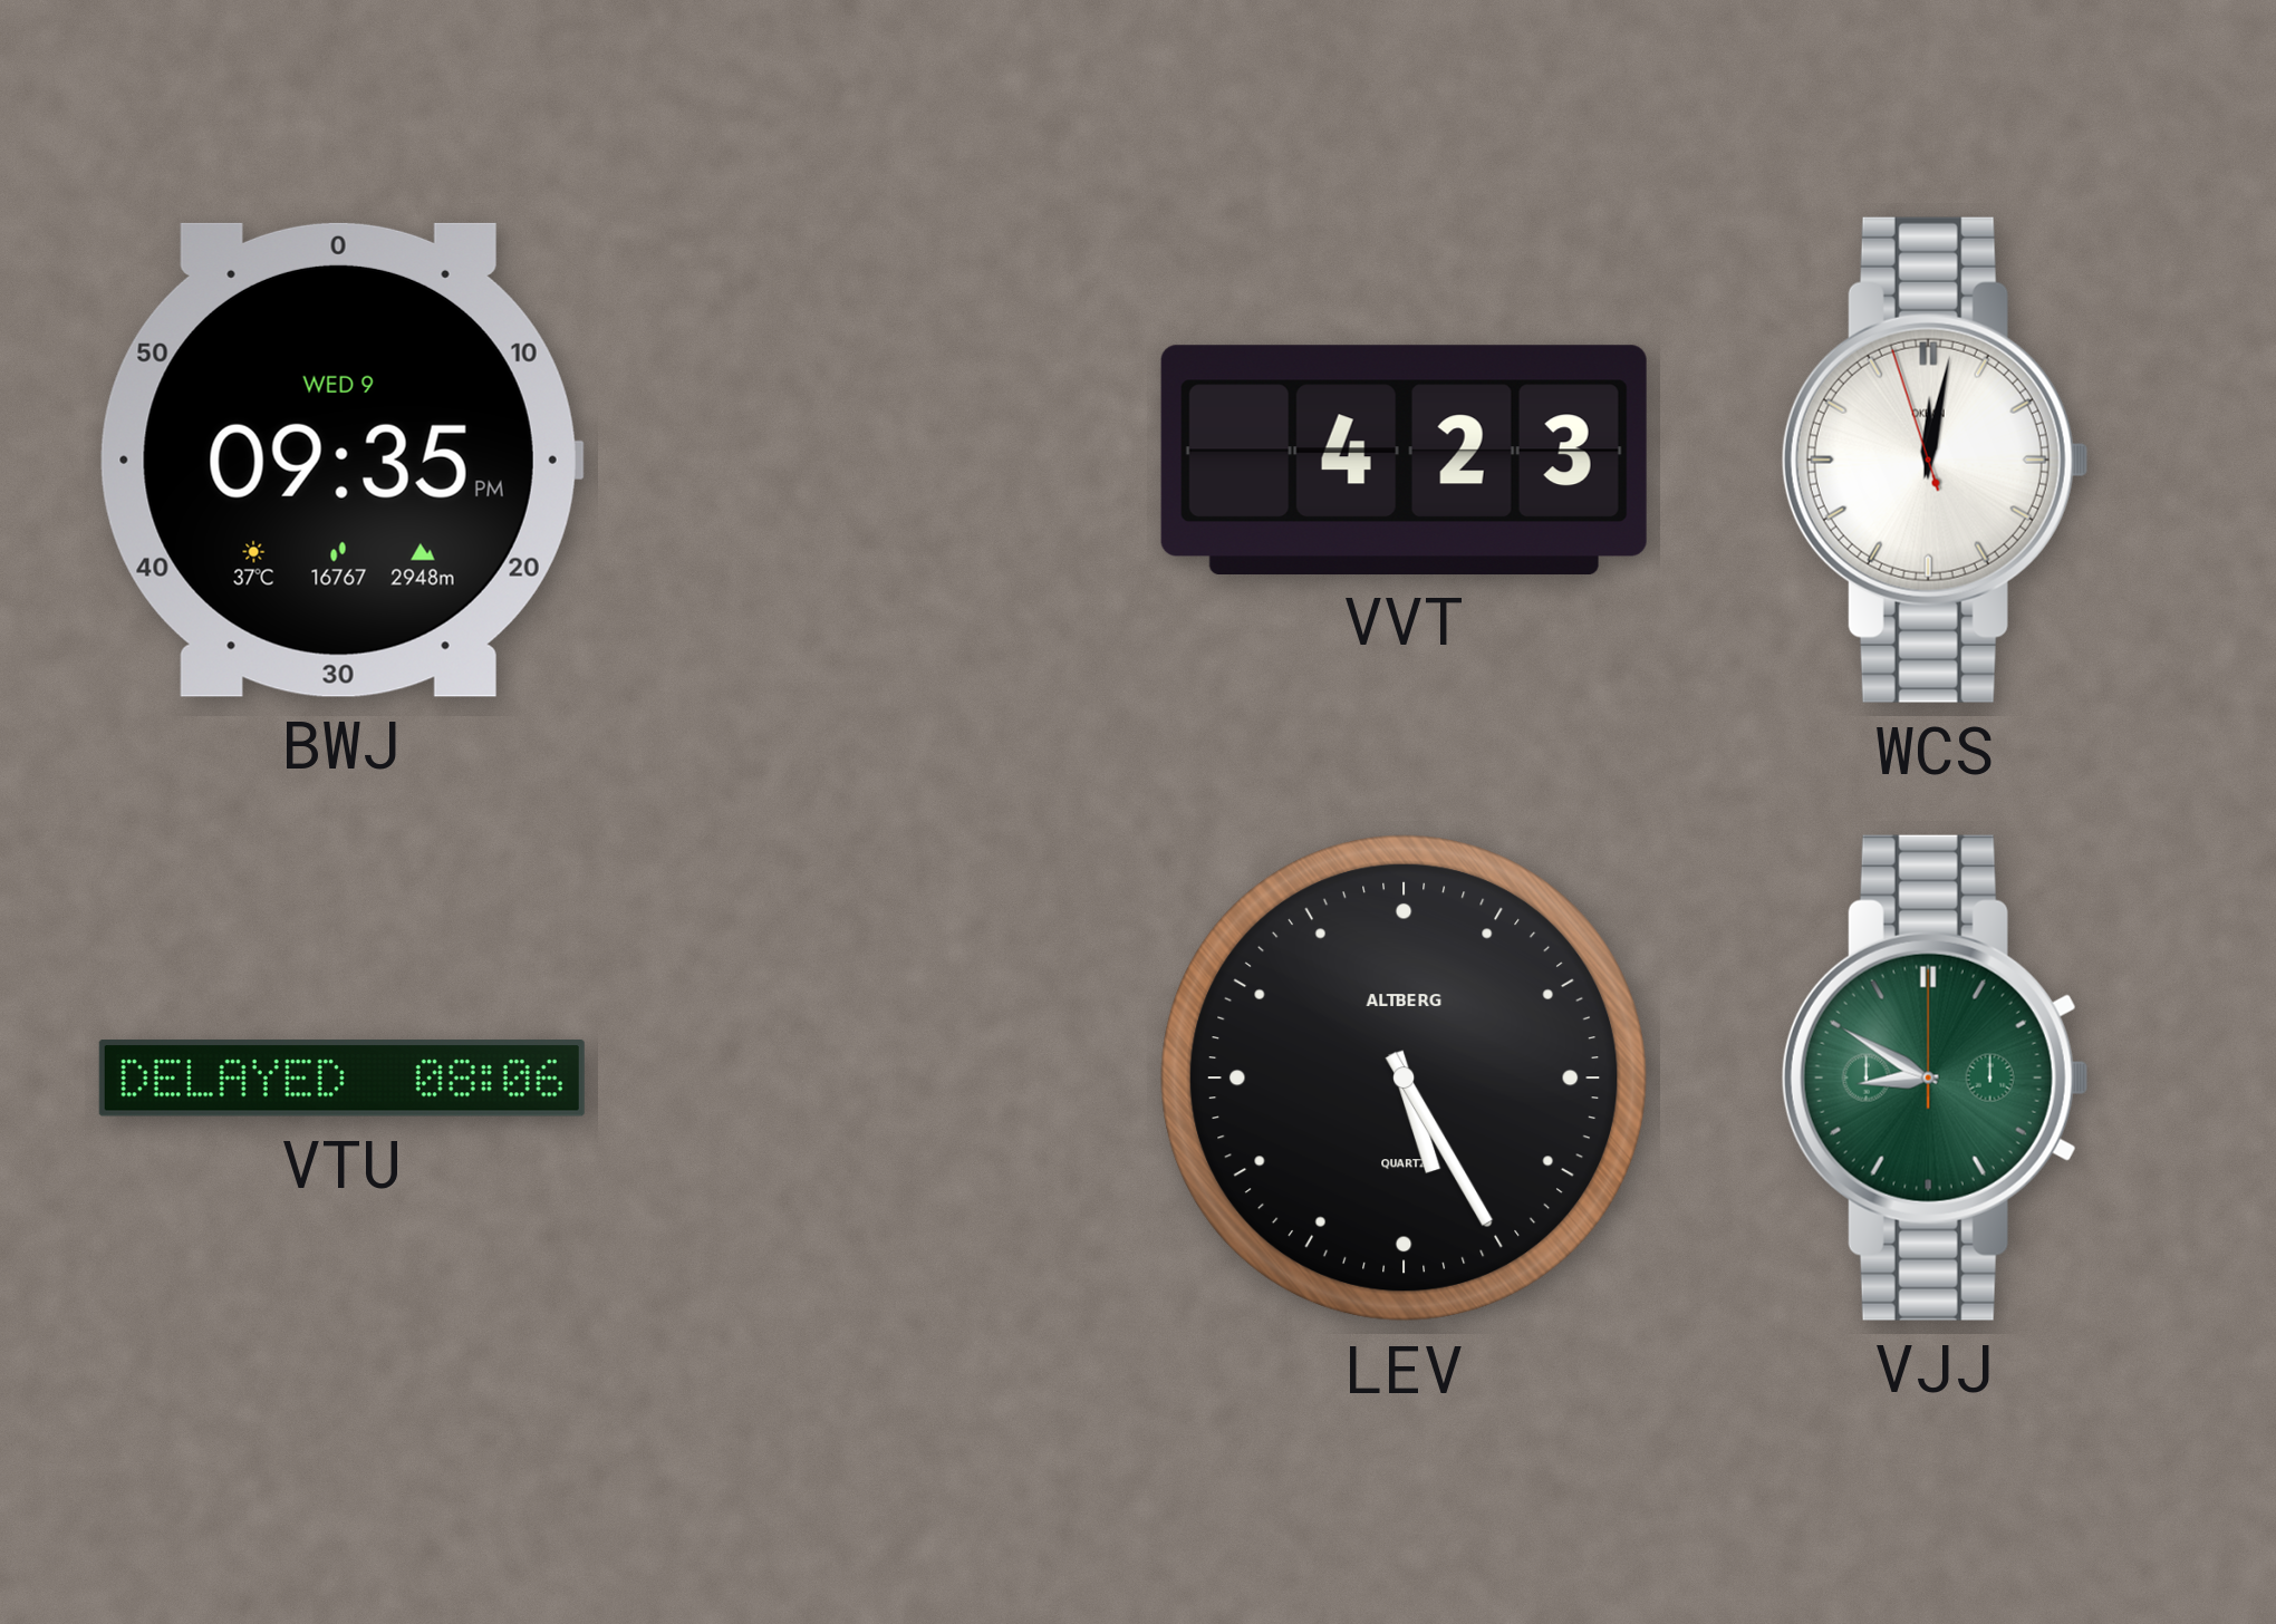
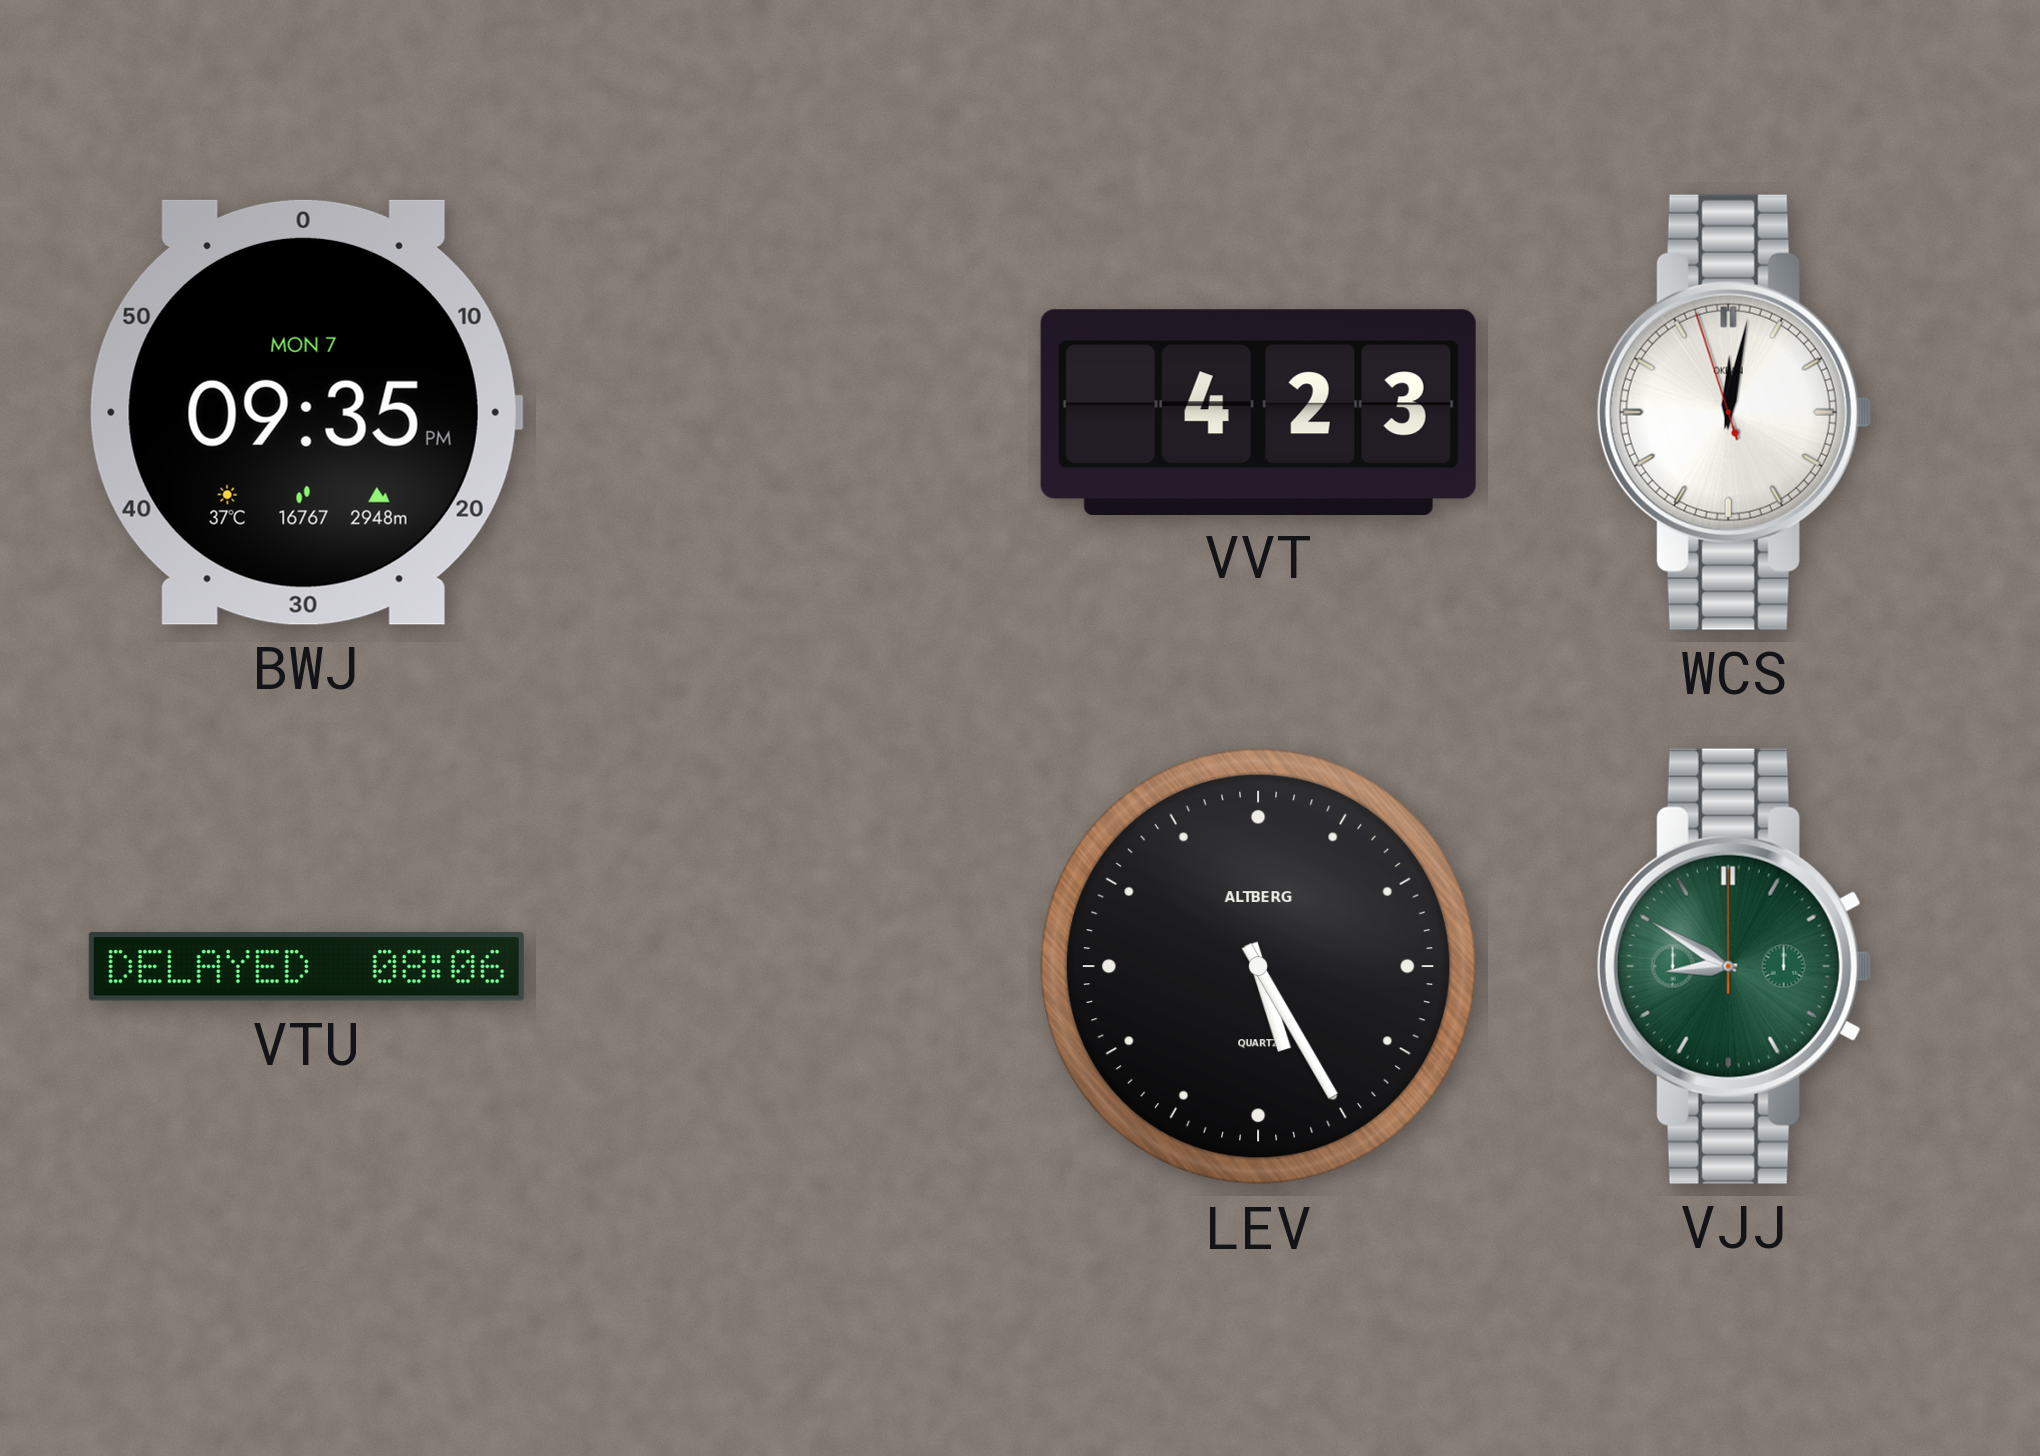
BWJ date: WED 9 -> MON 7 (306, 412)
